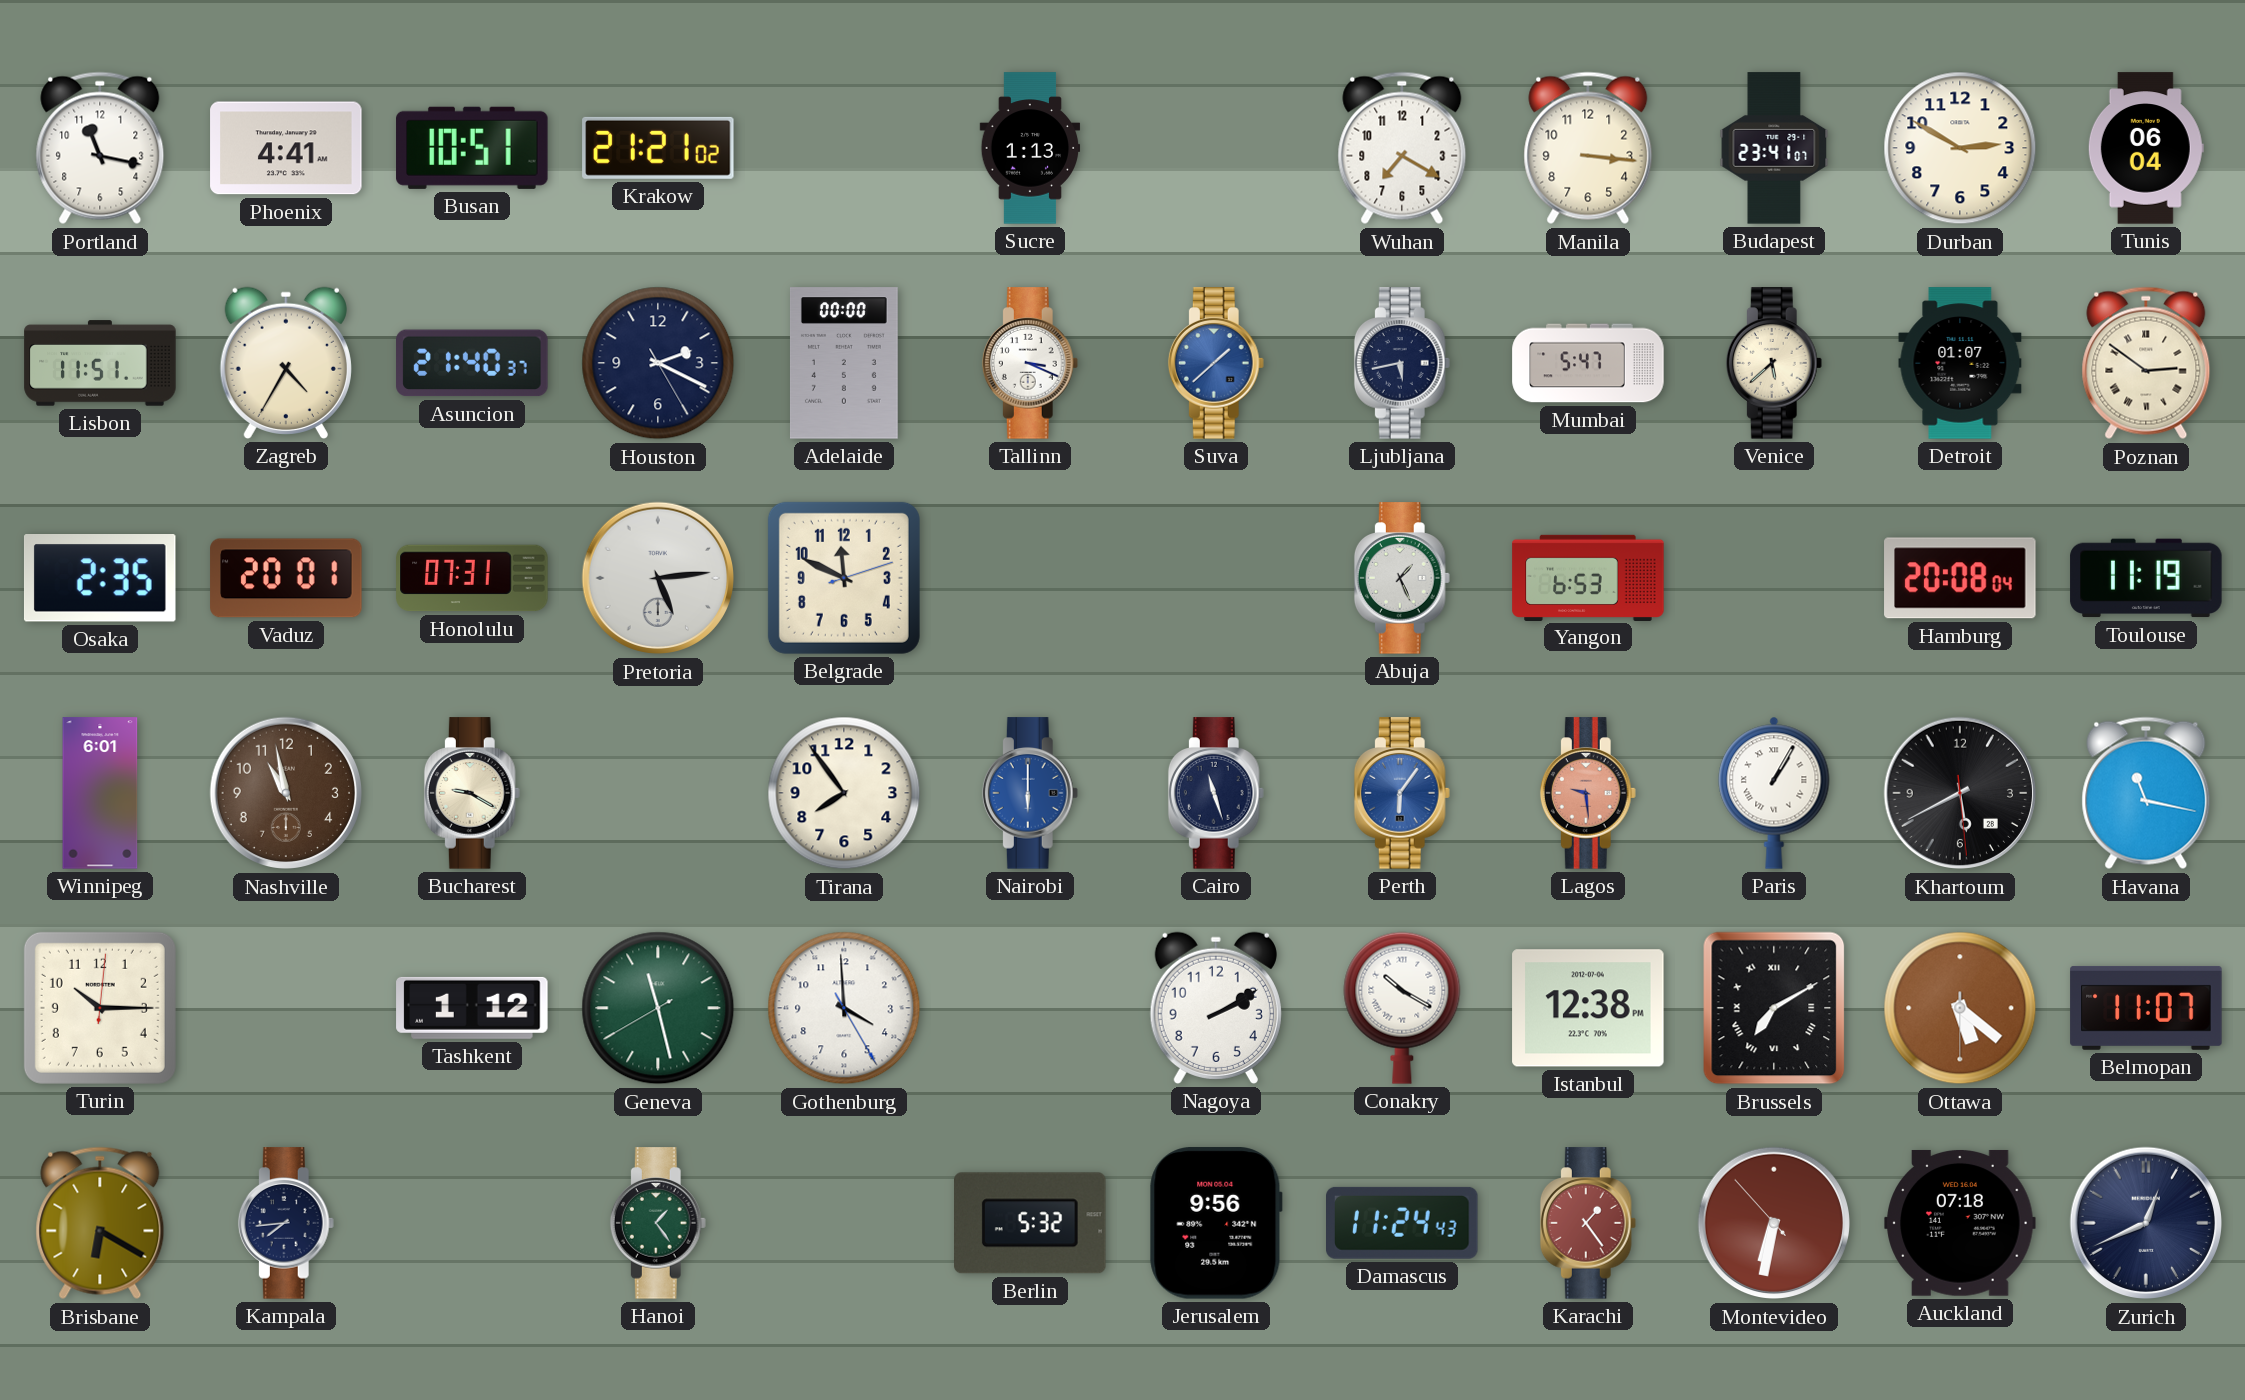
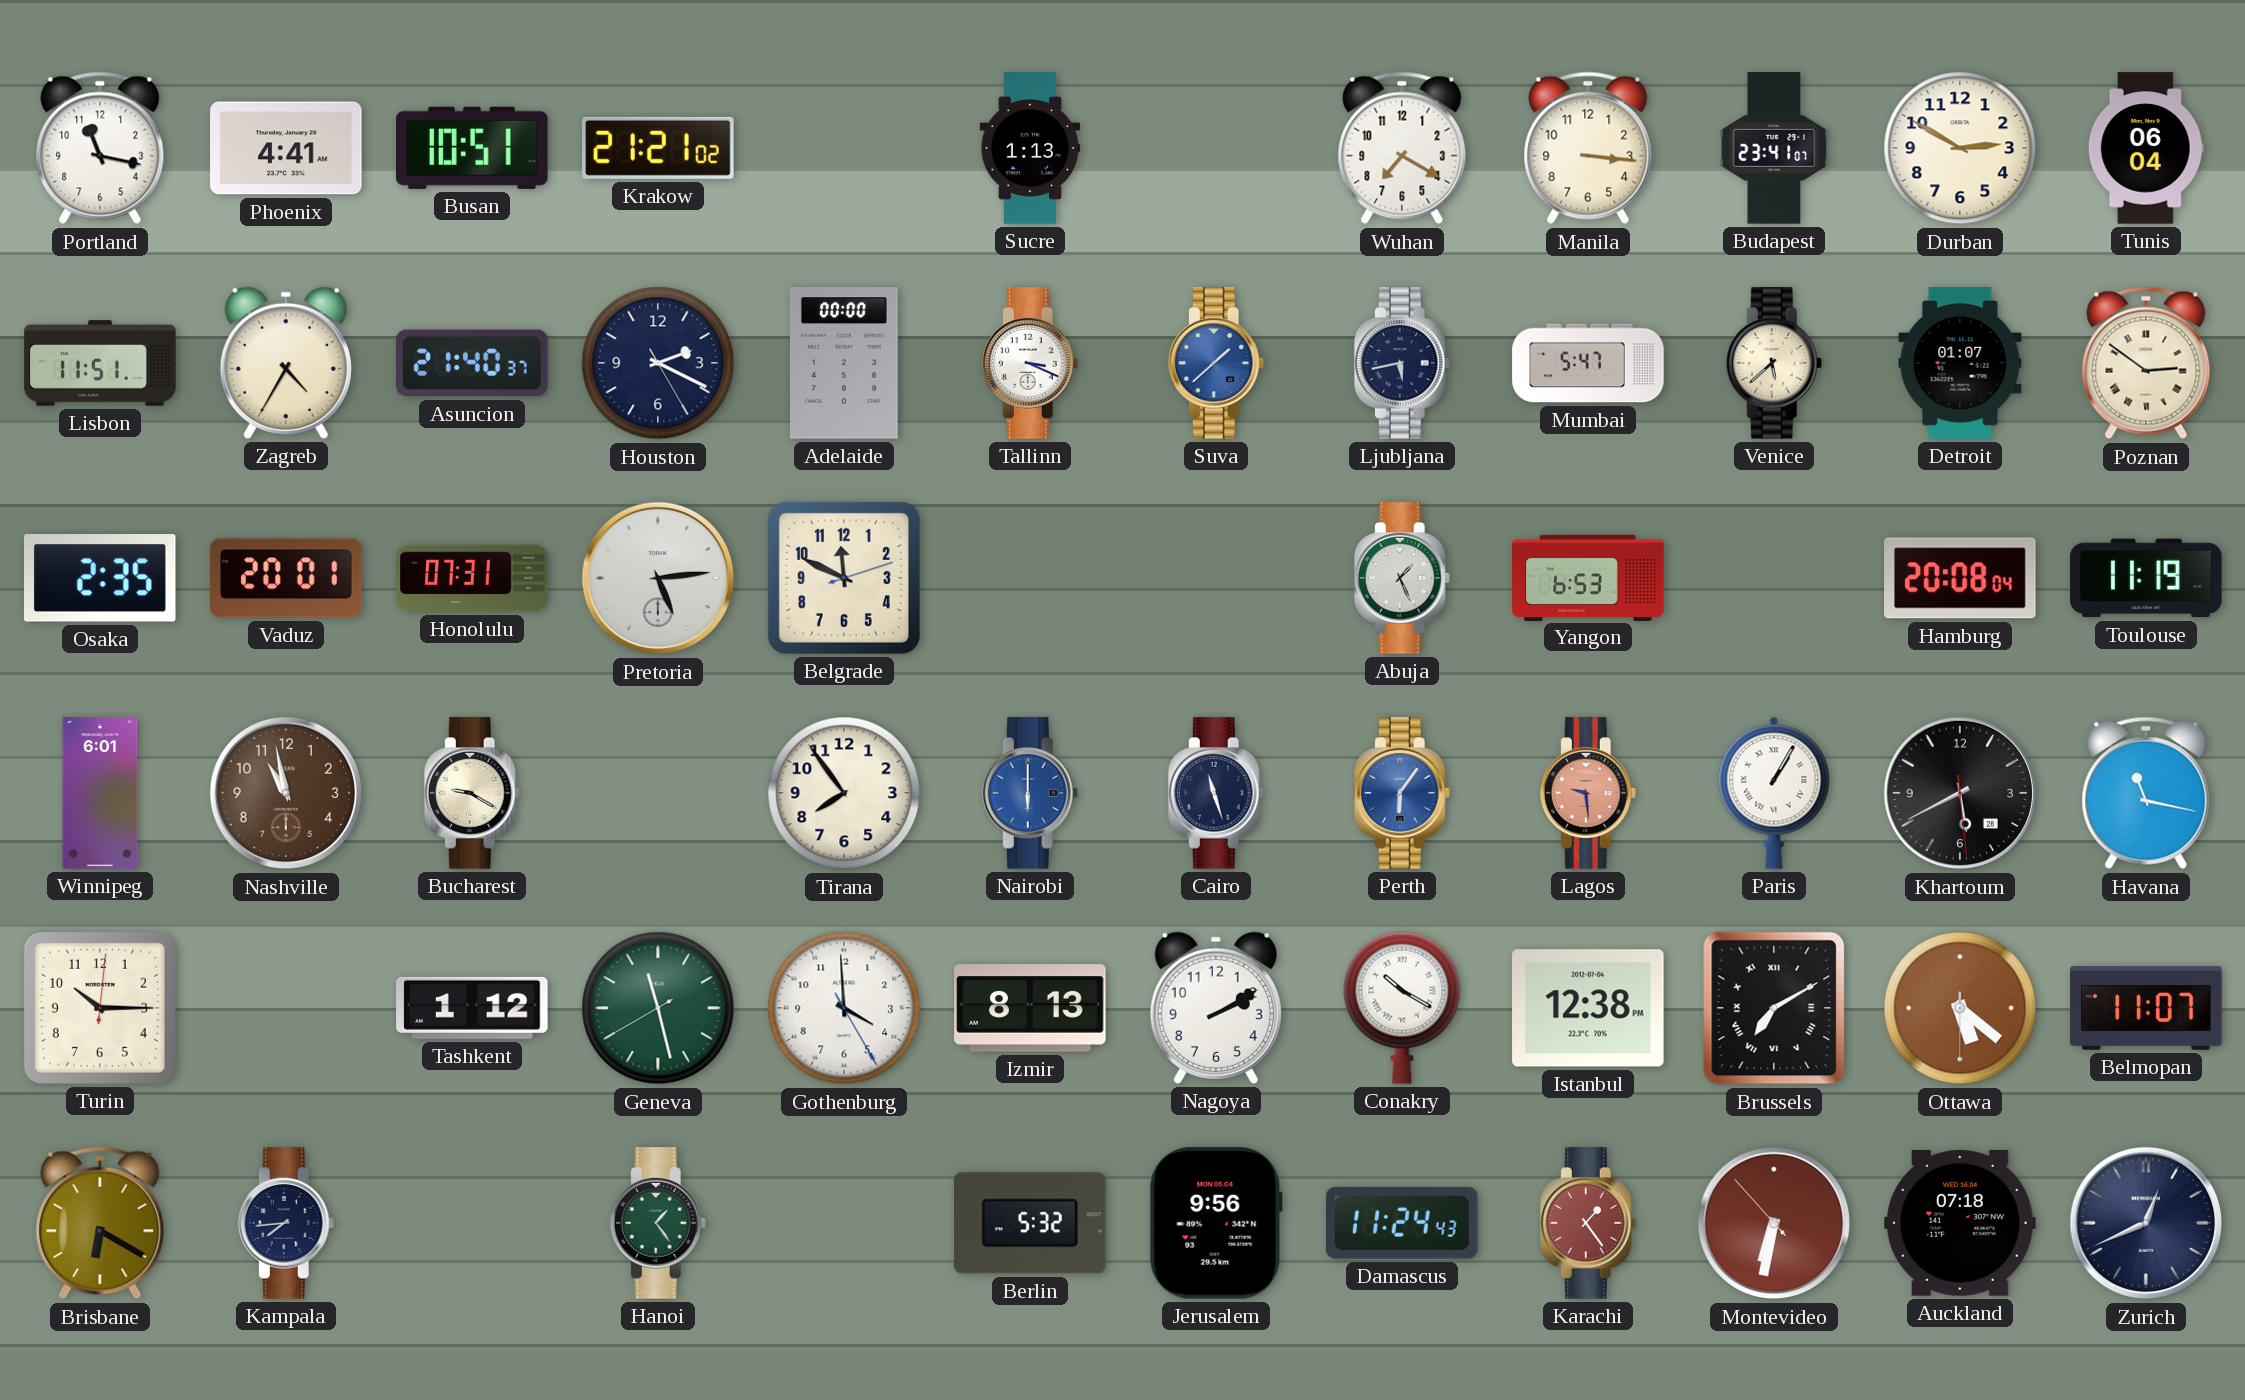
Izmir: none -> 8:13 (1030, 1008)
